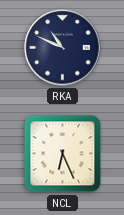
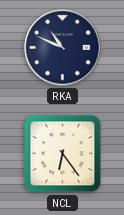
NCL: 6:26 -> 6:24 (63, 154)
